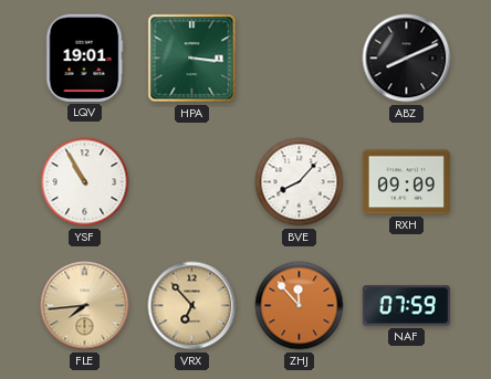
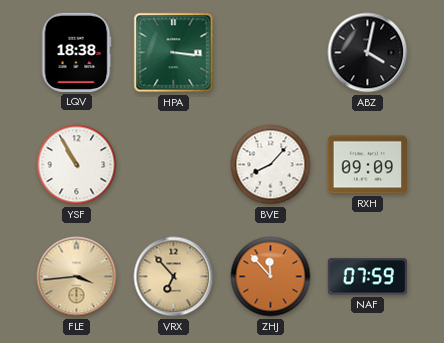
LQV: 19:01 -> 18:38 (76, 52)
ABZ: 8:11 -> 4:02 (368, 53)
FLE: 7:44 -> 3:44 (77, 277)
